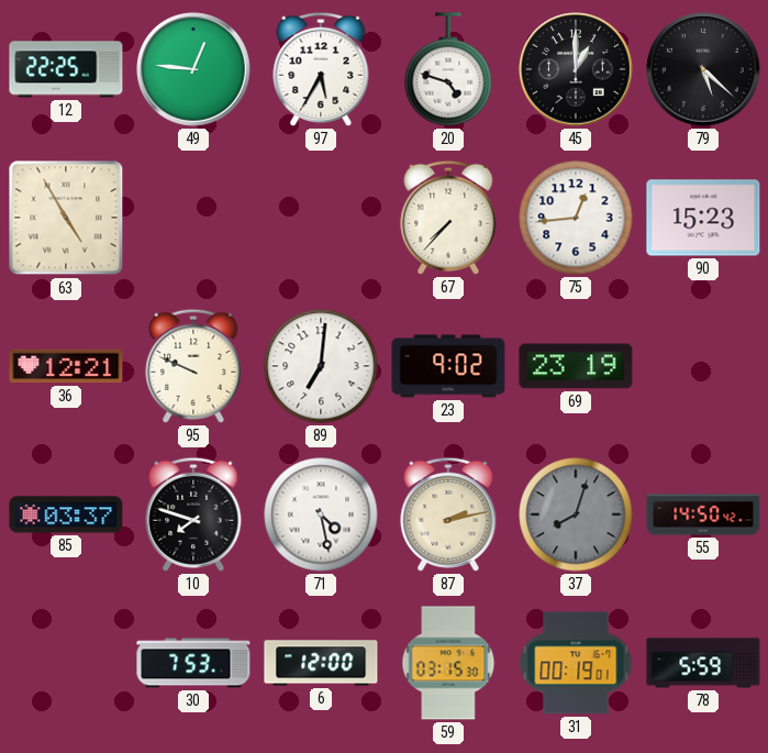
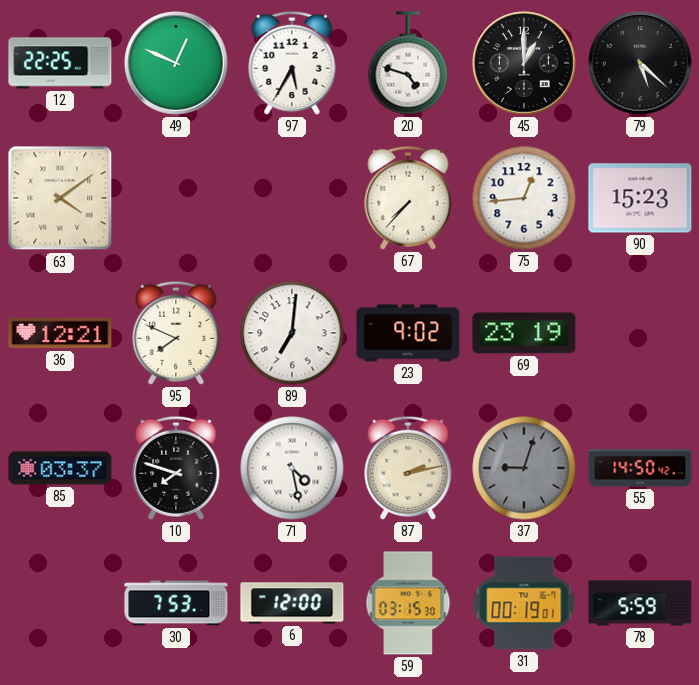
49: 12:46 -> 12:49 (176, 63)
63: 4:55 -> 4:09 (60, 198)
95: 9:49 -> 7:49 (176, 333)
37: 8:03 -> 9:03 (524, 468)
